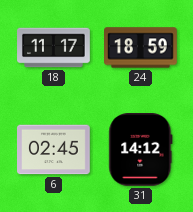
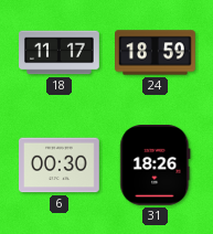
6: 02:45 -> 00:30 (60, 166)
31: 14:12 -> 18:26 (156, 166)
